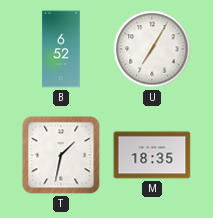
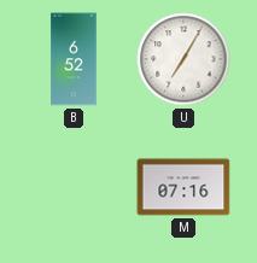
T: 1:32 -> none (61, 155)
M: 18:35 -> 07:16 (183, 187)
